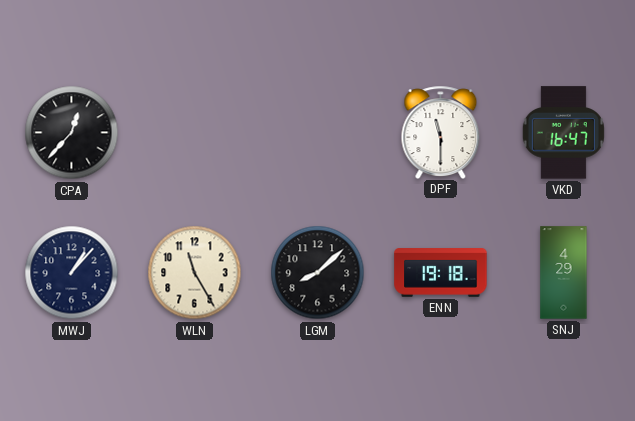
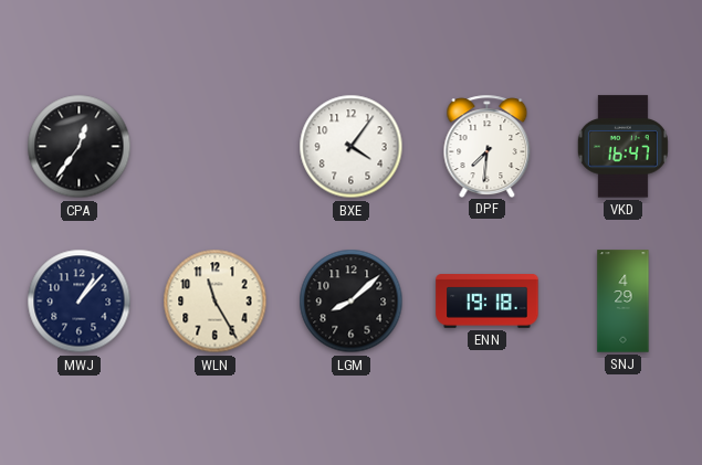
CPA: 12:37 -> 12:36 (80, 147)
BXE: none -> 4:06 (352, 147)
DPF: 11:30 -> 7:31 (488, 146)
